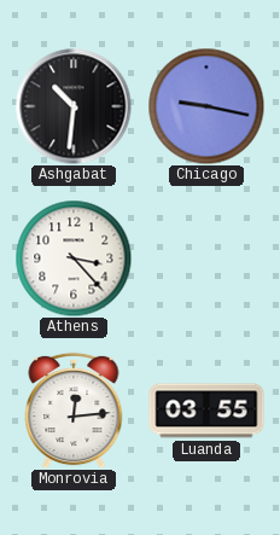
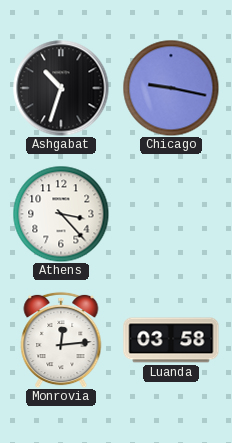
Ashgabat: 10:31 -> 10:33 (61, 88)
Luanda: 03:55 -> 03:58 (171, 340)
